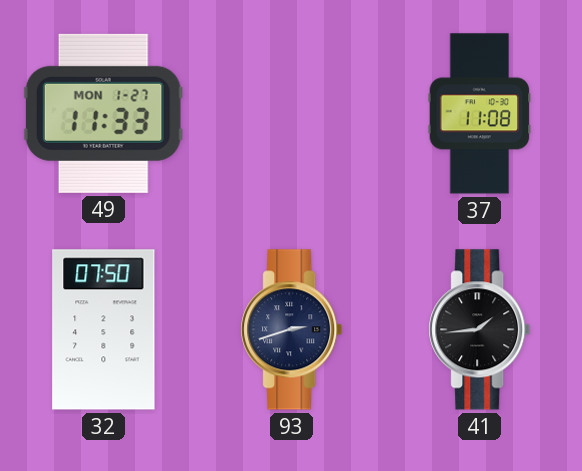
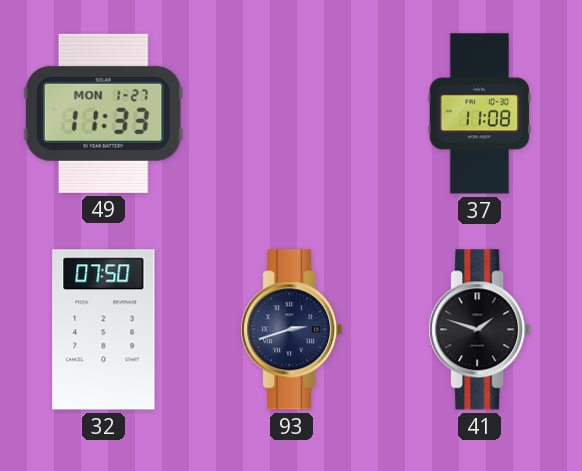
41: 1:44 -> 1:48 (480, 330)
